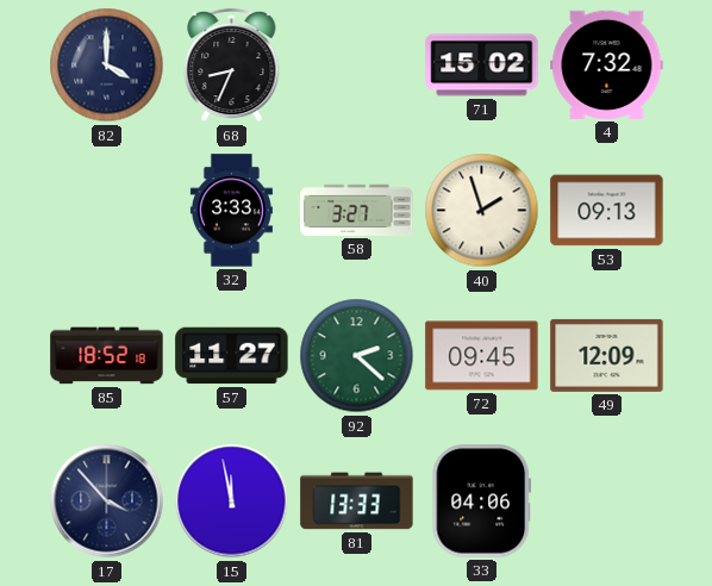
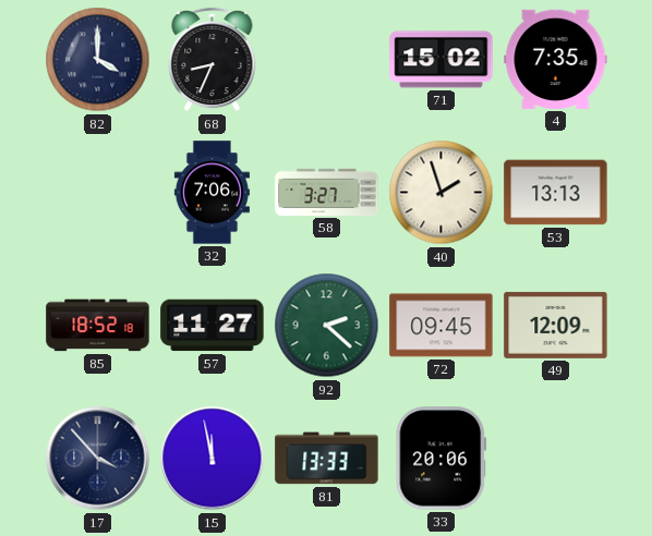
4: 7:32 -> 7:35 (556, 59)
32: 3:33 -> 7:06 (212, 193)
53: 09:13 -> 13:13 (556, 193)
33: 04:06 -> 20:06 (442, 459)
